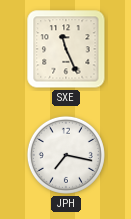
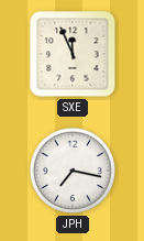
SXE: 11:26 -> 11:56 (73, 54)
